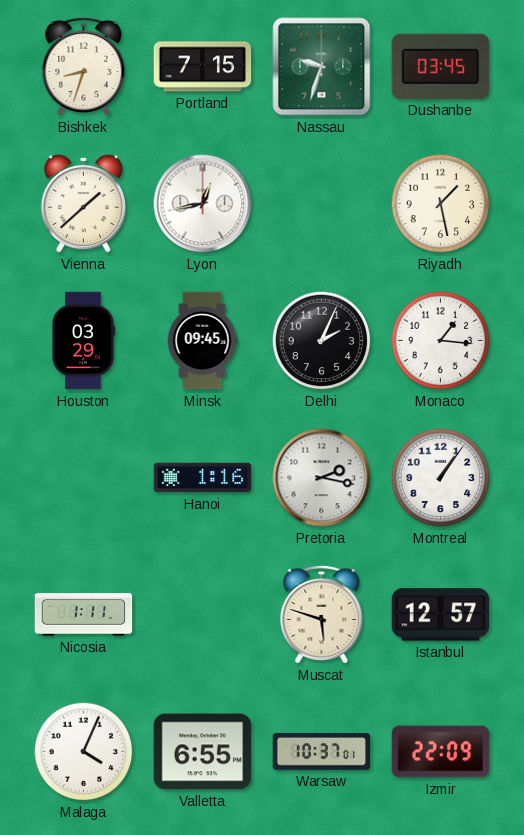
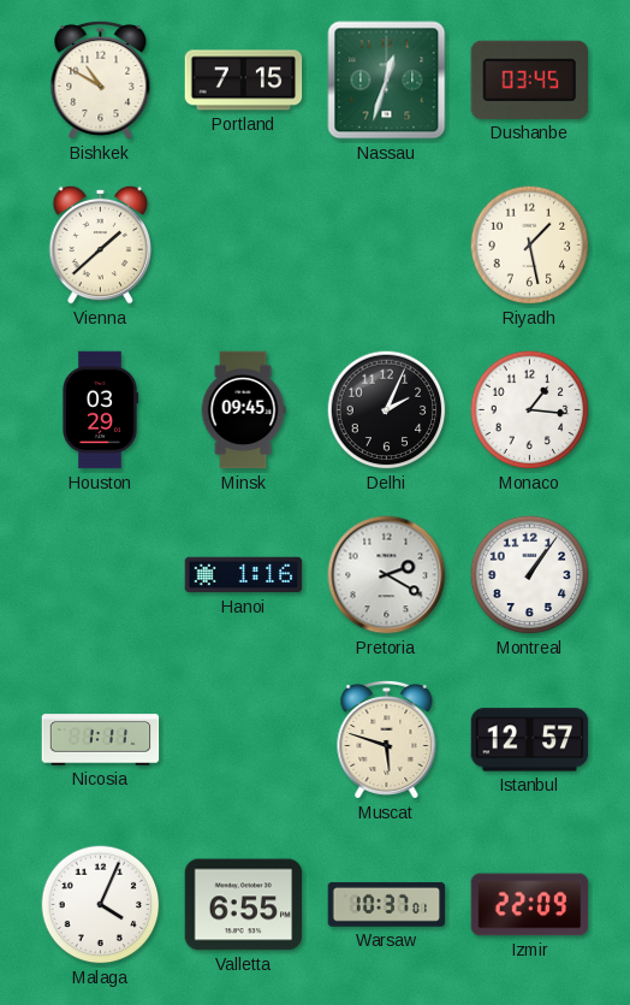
Bishkek: 8:33 -> 10:50 (101, 79)
Nassau: 9:33 -> 12:33 (387, 81)
Lyon: 12:43 -> none (203, 204)
Pretoria: 2:17 -> 2:20 (387, 575)
